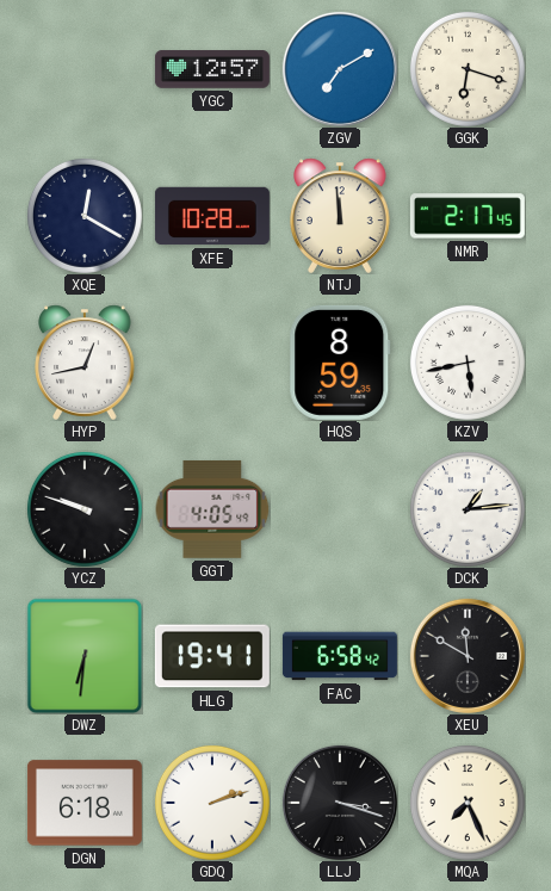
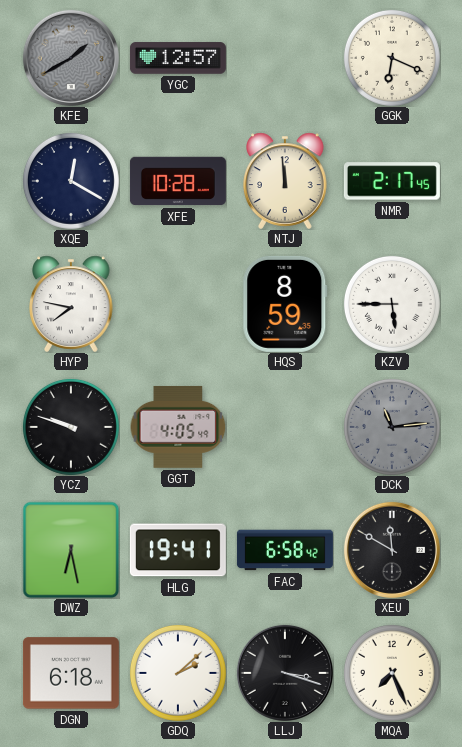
KFE: none -> 1:40 (71, 58)
ZGV: 7:10 -> none (340, 69)
GGK: 6:18 -> 6:19 (392, 58)
HYP: 12:43 -> 7:47 (72, 304)
KZV: 5:43 -> 5:45 (392, 304)
DCK: 1:14 -> 11:14 (392, 427)
DCK dial: white -> grey (392, 427)
DWZ: 6:31 -> 6:28 (71, 550)
GDQ: 2:12 -> 2:08 (178, 673)
